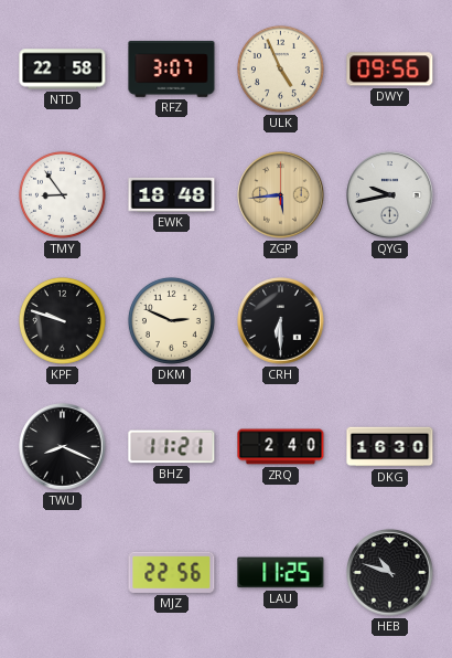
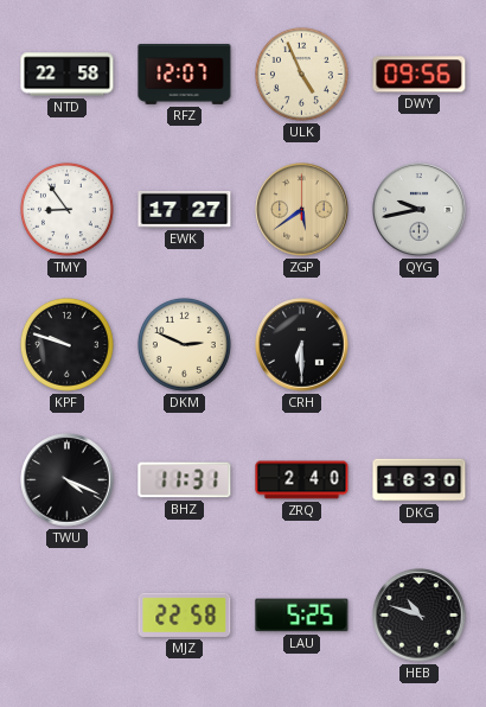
RFZ: 3:07 -> 12:07 (185, 75)
EWK: 18:48 -> 17:27 (185, 209)
ZGP: 5:44 -> 5:39 (302, 210)
TWU: 8:19 -> 4:19 (68, 480)
BHZ: 11:21 -> 11:31 (185, 480)
MJZ: 22:56 -> 22:58 (185, 614)
LAU: 11:25 -> 5:25 (302, 616)
